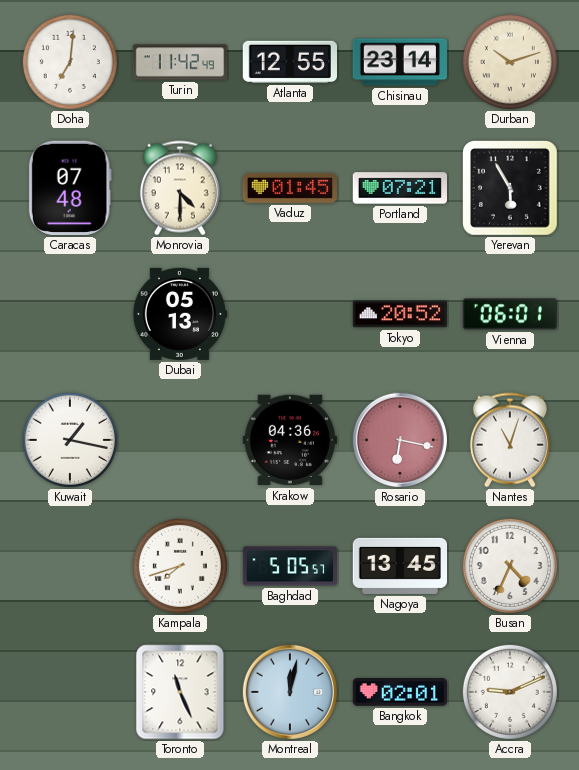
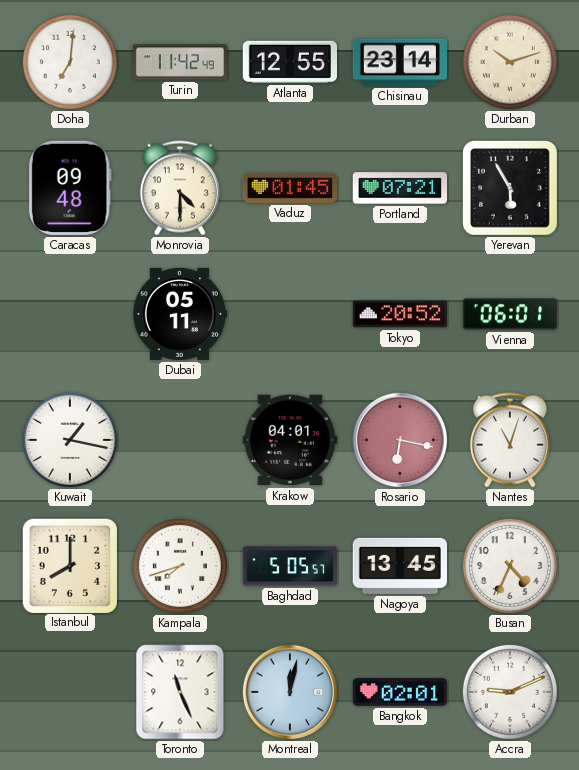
Caracas: 07:48 -> 09:48 (70, 188)
Dubai: 05:13 -> 05:11 (179, 314)
Krakow: 04:36 -> 04:01 (290, 440)
Istanbul: none -> 8:00 (69, 565)
